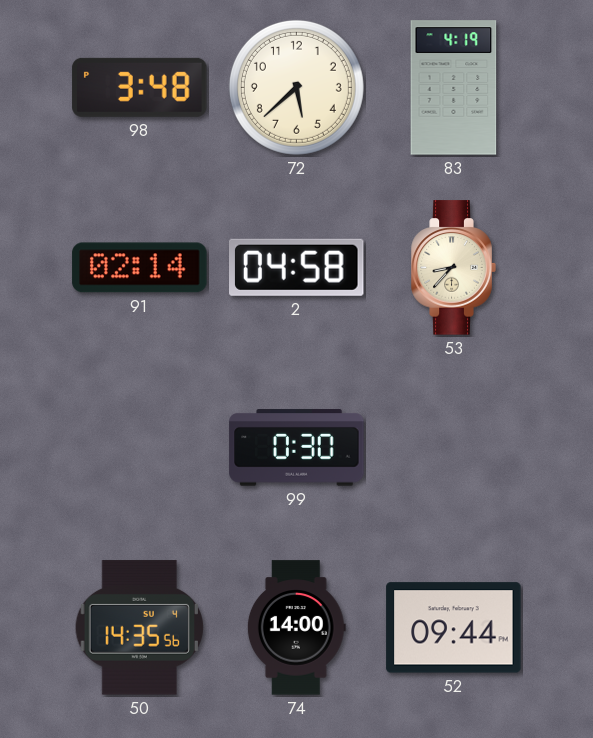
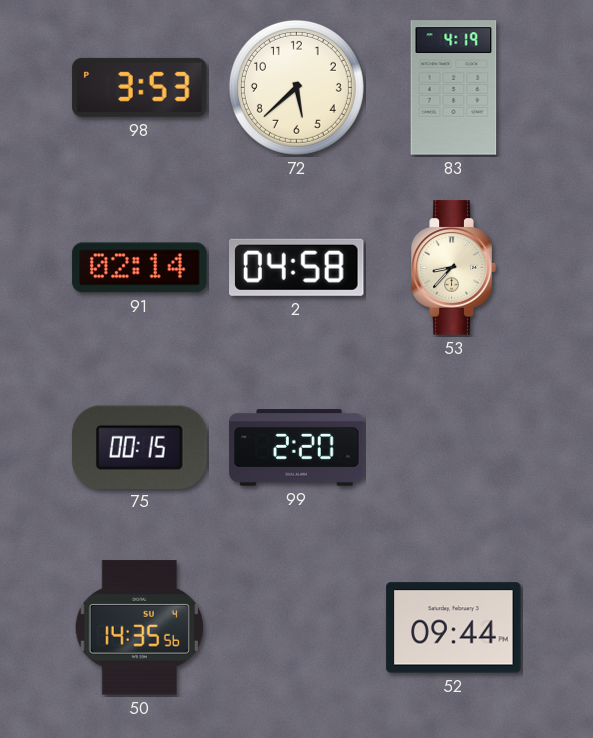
98: 3:48 -> 3:53 (140, 87)
75: none -> 00:15 (140, 447)
99: 0:30 -> 2:20 (297, 448)
74: 14:00 -> none (296, 628)
